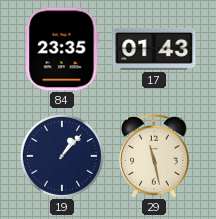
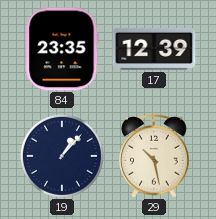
17: 01:43 -> 12:39 (154, 49)
29: 11:28 -> 10:28 (154, 156)
